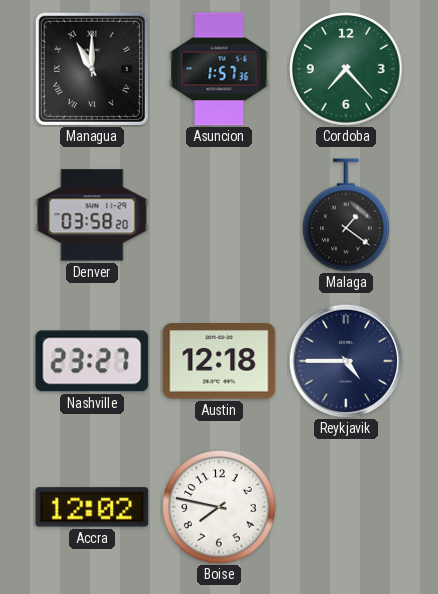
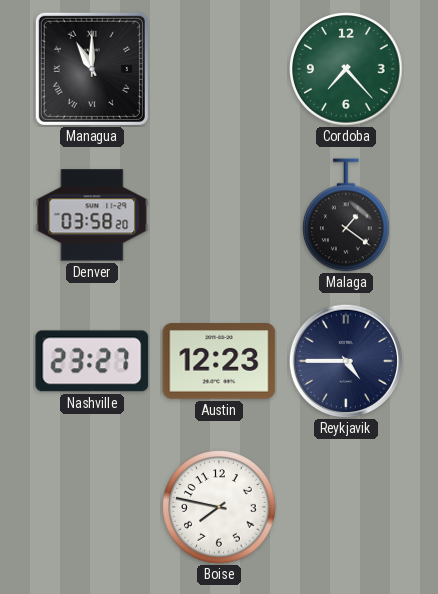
Asuncion: 1:57 -> none (219, 69)
Austin: 12:18 -> 12:23 (219, 361)
Accra: 12:02 -> none (92, 507)
